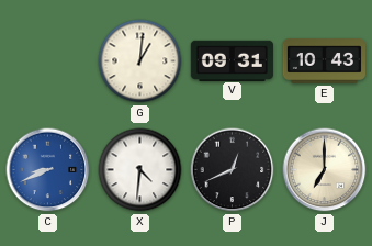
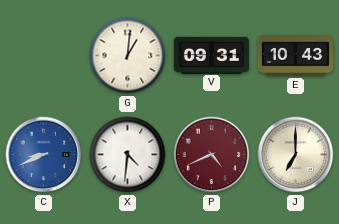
P: 12:41 -> 4:41 (212, 155)
P dial: black -> burgundy (212, 155)
